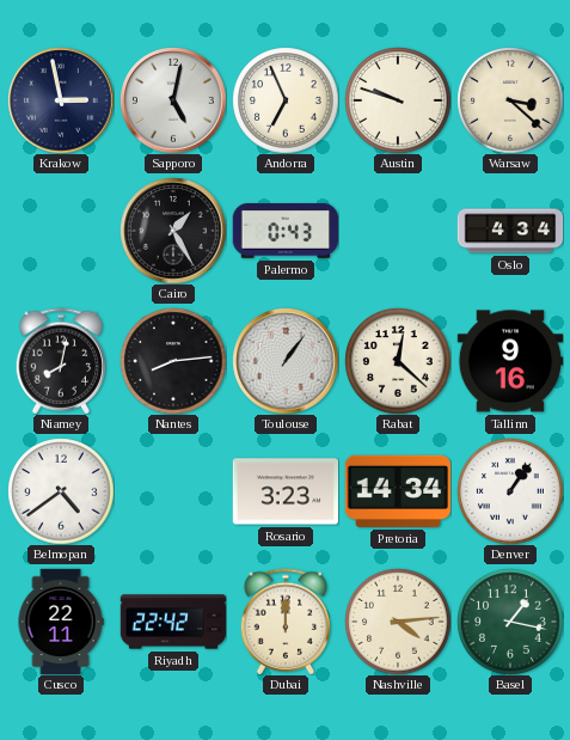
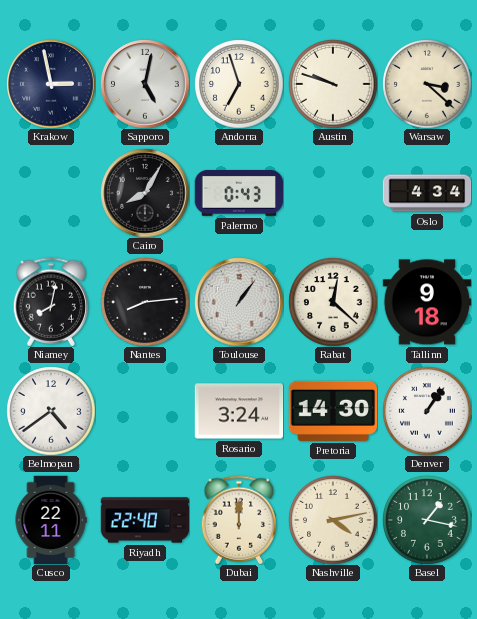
Andorra: 6:56 -> 6:57 (239, 84)
Cairo: 1:25 -> 8:05 (145, 193)
Tallinn: 9:16 -> 9:18 (427, 302)
Rosario: 3:23 -> 3:24 (239, 411)
Pretoria: 14:34 -> 14:30 (333, 411)
Riyadh: 22:42 -> 22:40 (145, 520)
Nashville: 4:14 -> 4:13 (333, 520)
